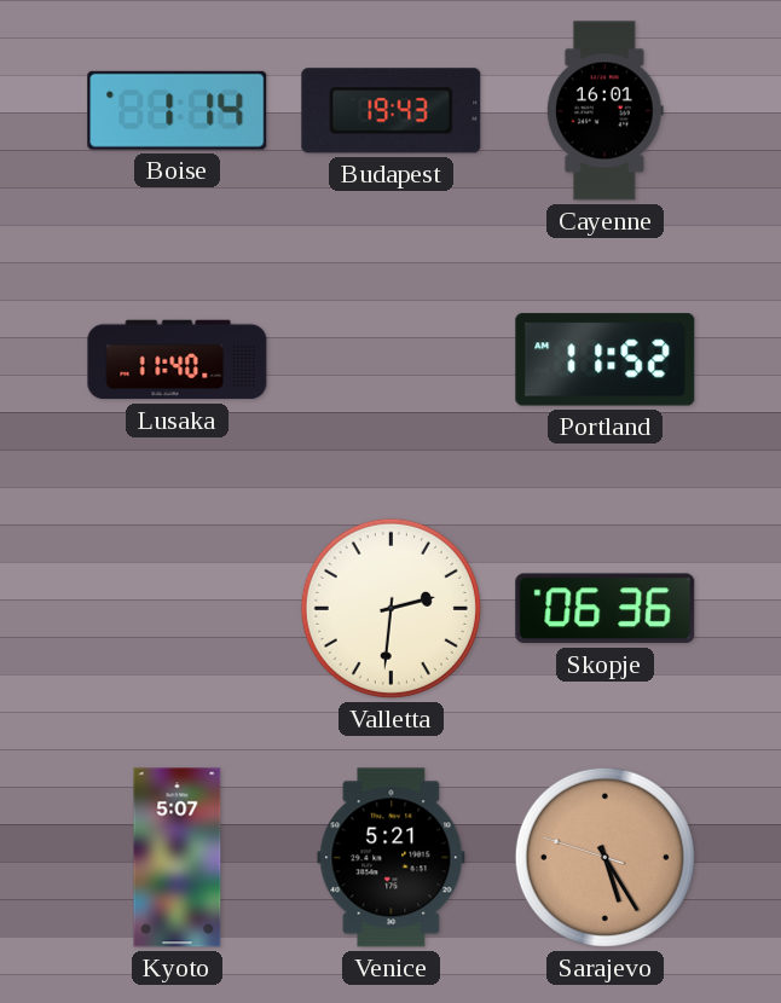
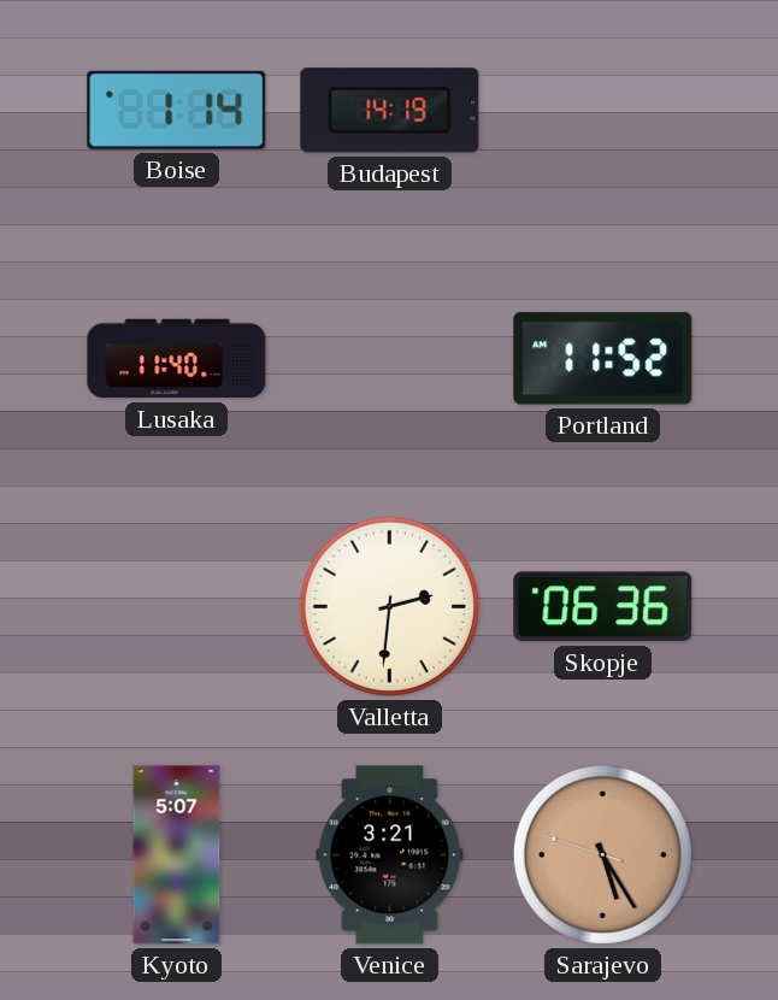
Budapest: 19:43 -> 14:19 (390, 111)
Cayenne: 16:01 -> none (604, 111)
Venice: 5:21 -> 3:21 (390, 855)
